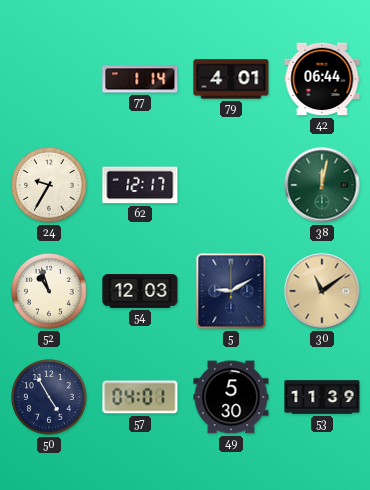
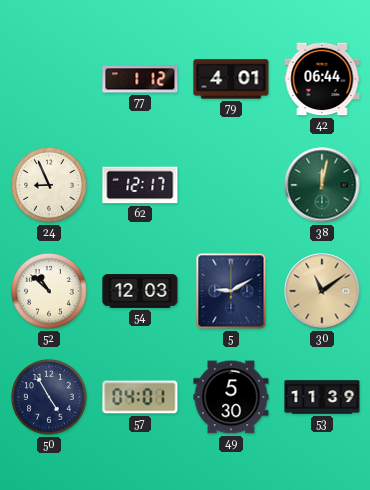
77: 1:14 -> 1:12 (140, 79)
24: 9:35 -> 8:56 (49, 185)
52: 10:57 -> 10:52 (49, 291)
